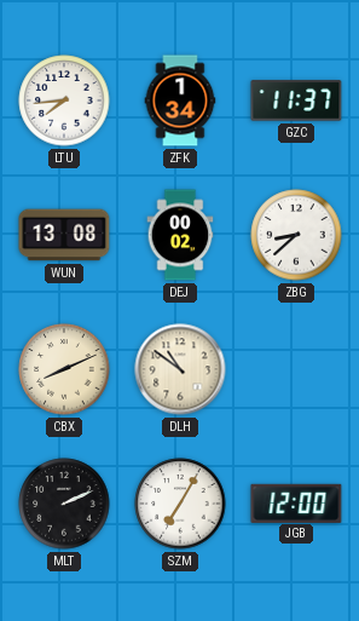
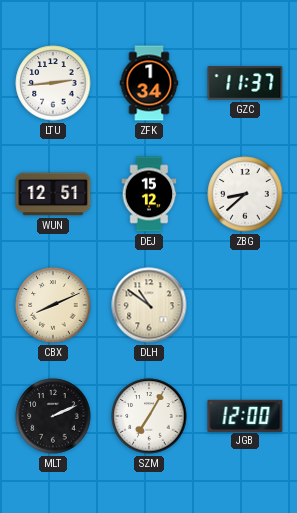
LTU: 7:44 -> 2:44 (53, 83)
WUN: 13:08 -> 12:51 (53, 194)
DEJ: 00:02 -> 15:12 (149, 194)
